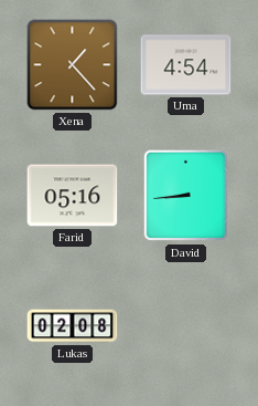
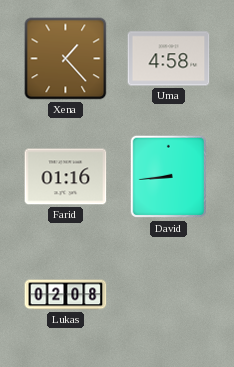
Uma: 4:54 -> 4:58 (169, 59)
Farid: 05:16 -> 01:16 (66, 177)
